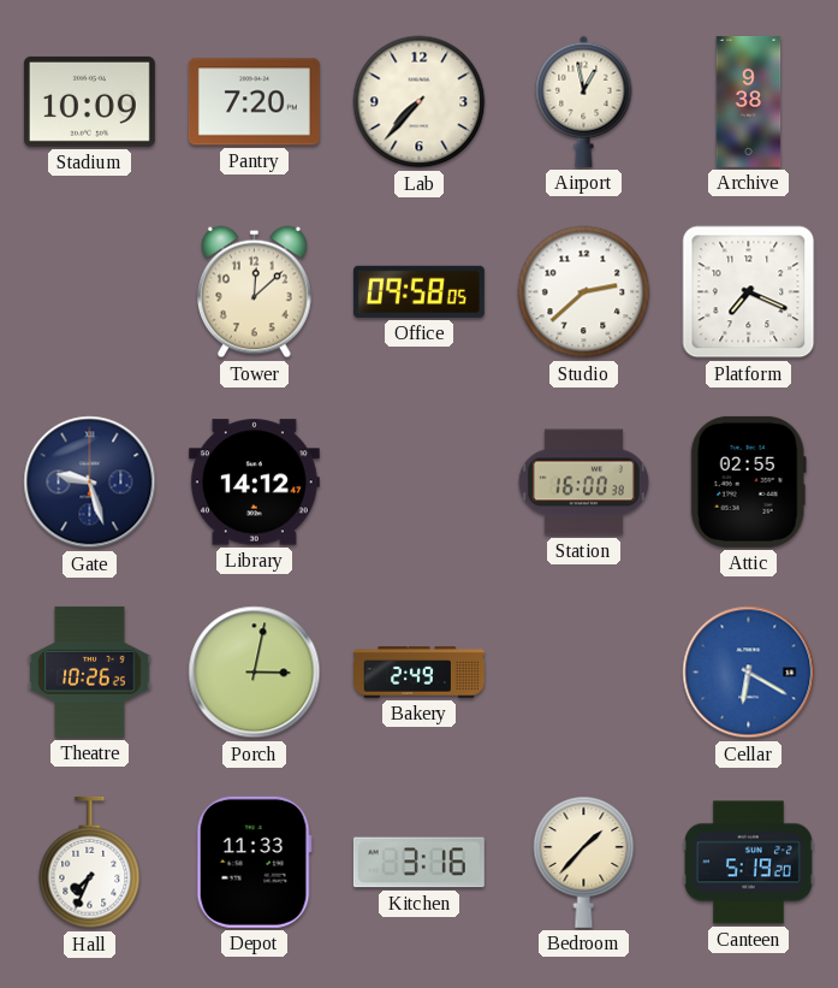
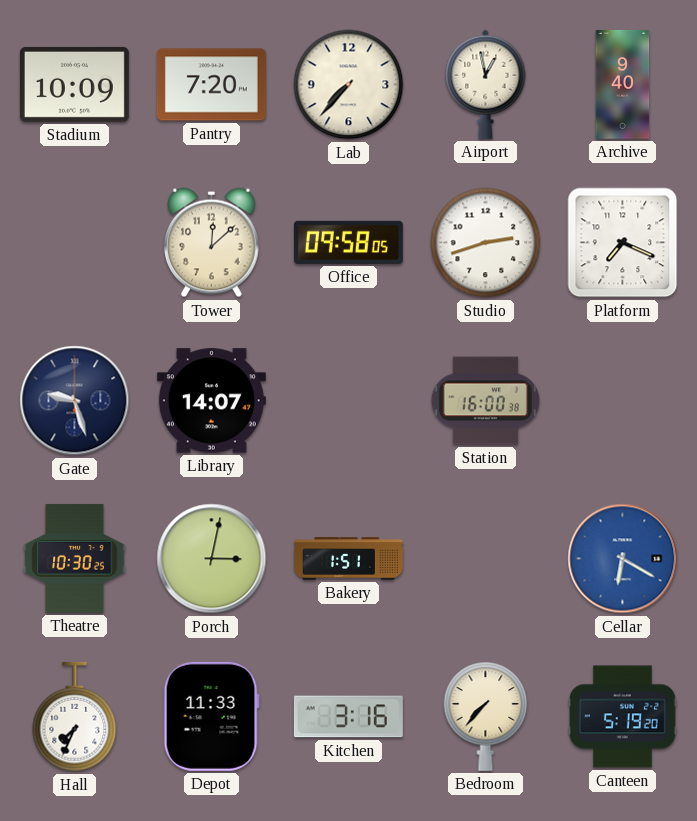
Archive: 9:38 -> 9:40 (623, 84)
Studio: 2:38 -> 2:42 (486, 243)
Library: 14:12 -> 14:07 (211, 401)
Attic: 02:55 -> none (748, 481)
Theatre: 10:26 -> 10:30 (75, 558)
Bakery: 2:49 -> 1:51 (349, 559)
Bedroom: 1:37 -> 7:37 (486, 716)
